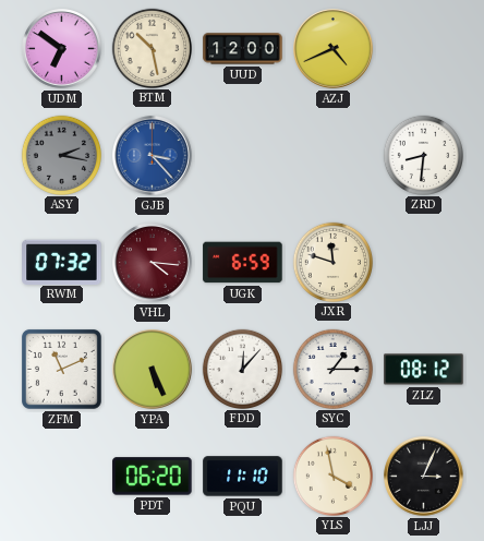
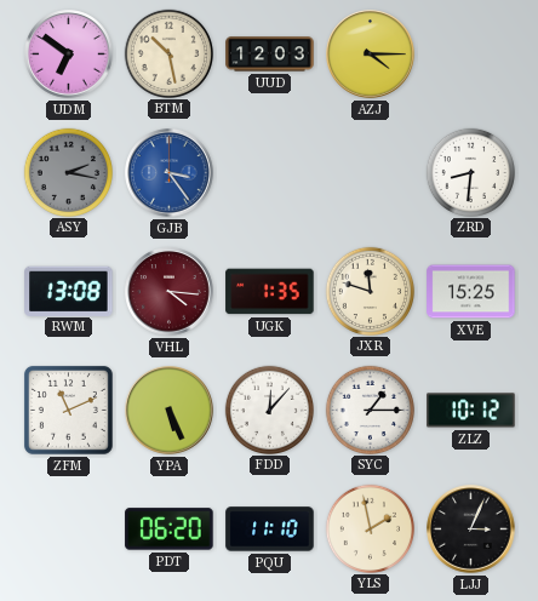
UUD: 12:00 -> 12:03 (270, 55)
AZJ: 4:41 -> 4:15 (371, 55)
GJB: 3:23 -> 3:24 (170, 173)
RWM: 07:32 -> 13:08 (69, 291)
UGK: 6:59 -> 1:35 (270, 292)
XVE: none -> 15:25 (471, 292)
ZLZ: 08:12 -> 10:12 (471, 411)
YLS: 3:58 -> 1:58 (370, 528)
